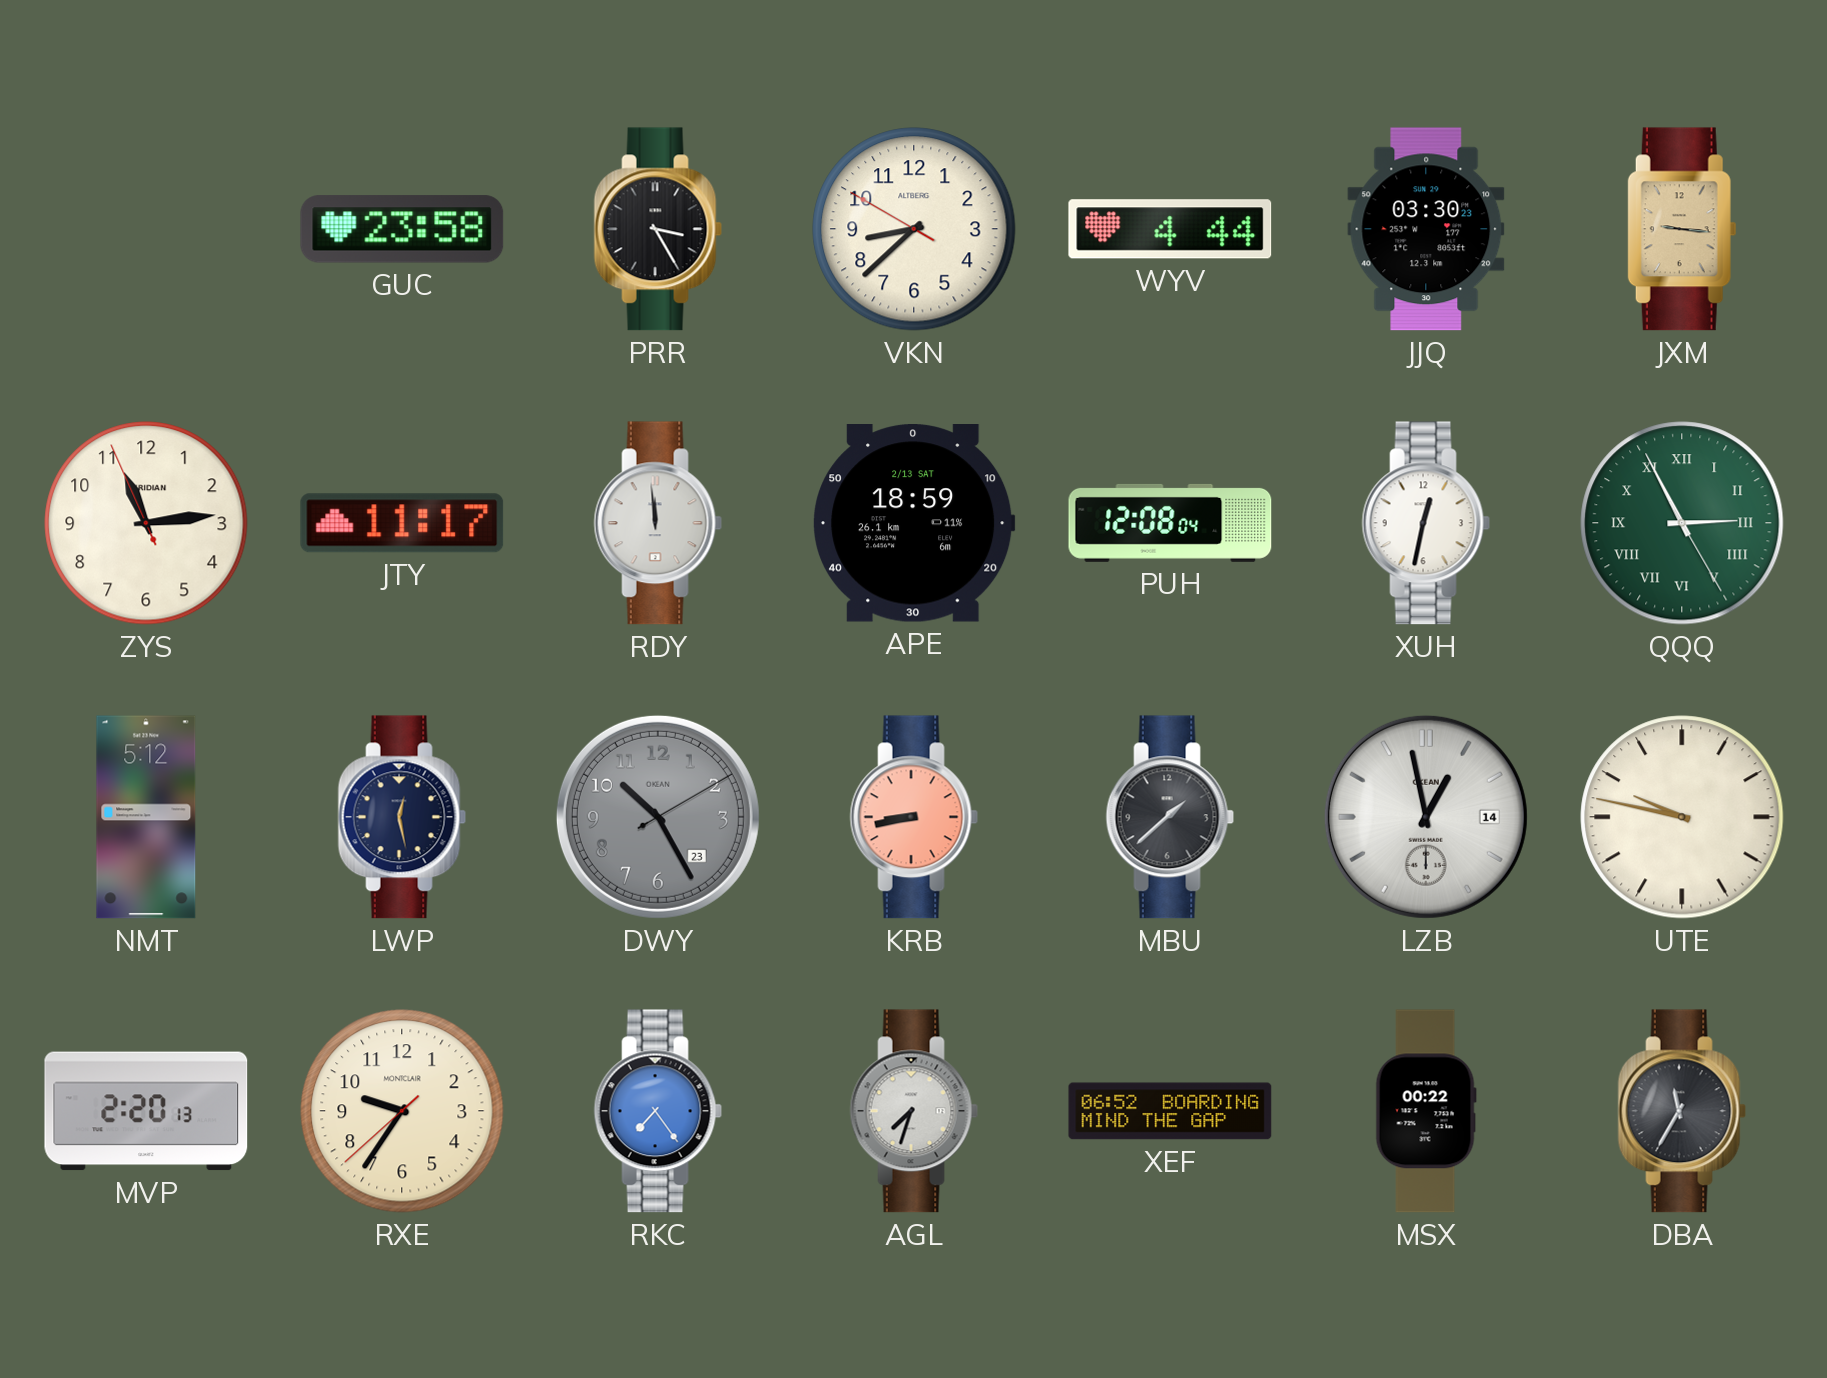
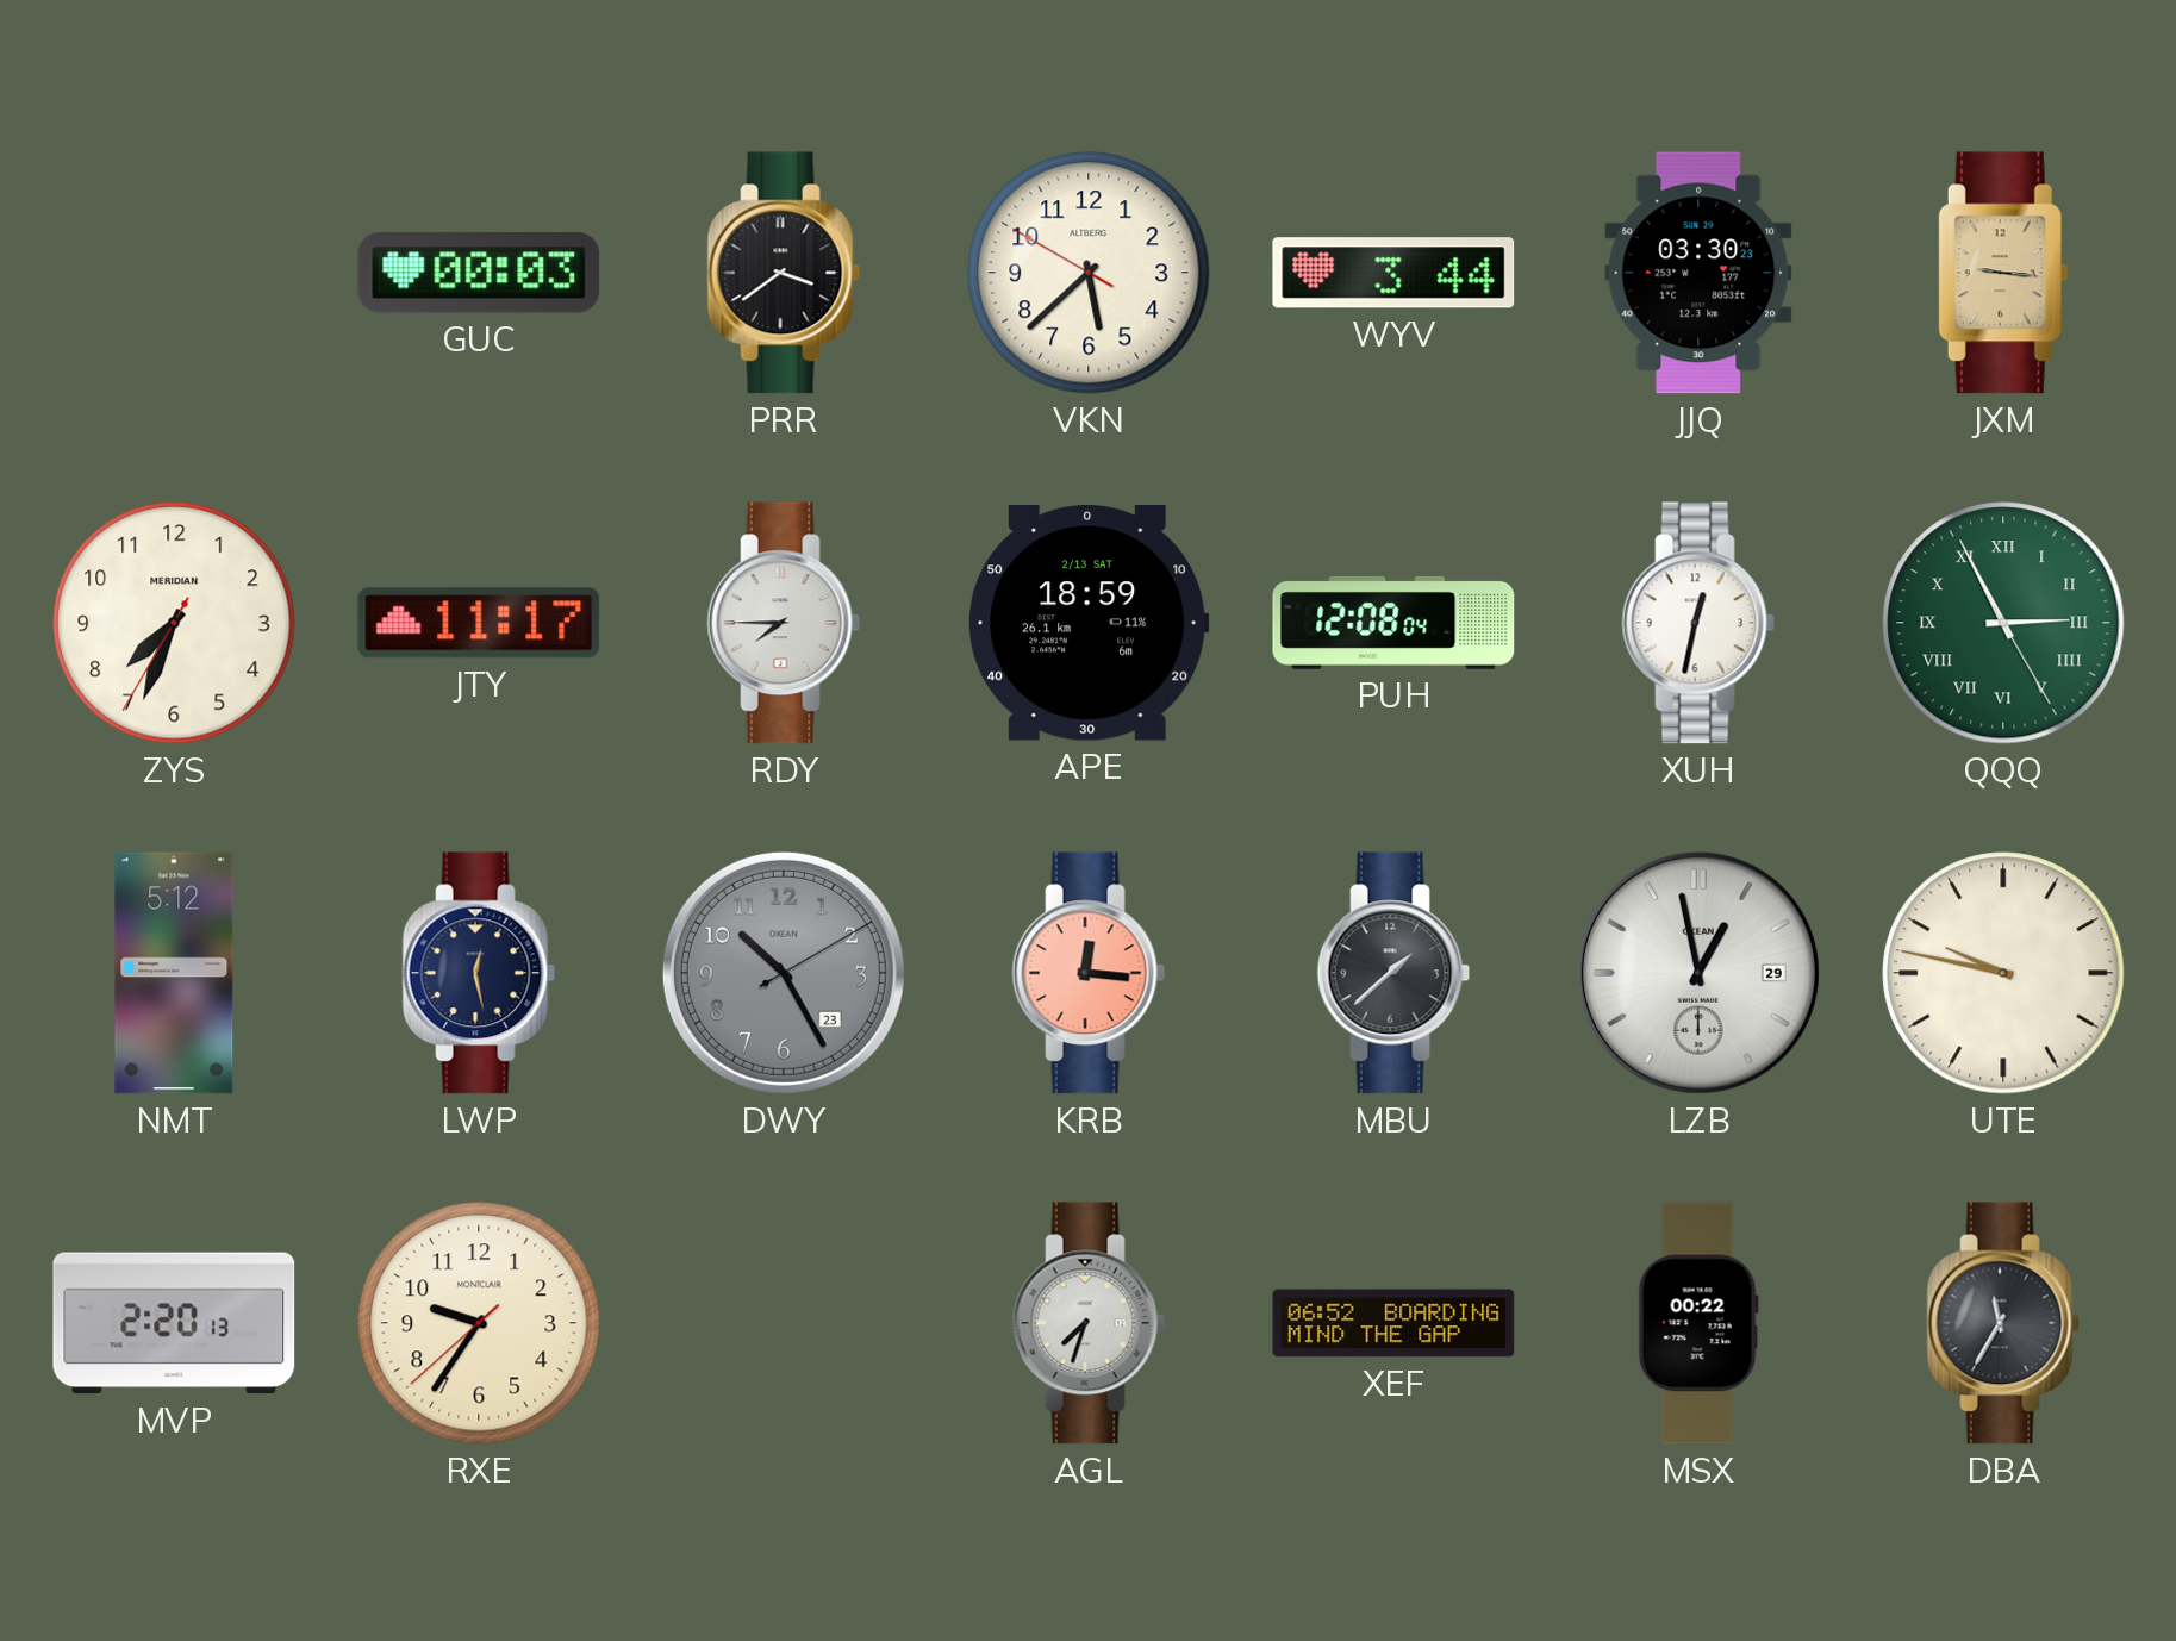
GUC: 23:58 -> 00:03 (479, 273)
PRR: 3:25 -> 3:39 (784, 273)
VKN: 8:37 -> 5:37 (1089, 273)
WYV: 4:44 -> 3:44 (1393, 273)
ZYS: 11:13 -> 7:33 (174, 623)
RDY: 11:59 -> 7:45 (784, 623)
KRB: 8:43 -> 12:16 (1089, 973)
LZB date: 14 -> 29 (1698, 973)
RKC: 7:24 -> none (658, 1111)
